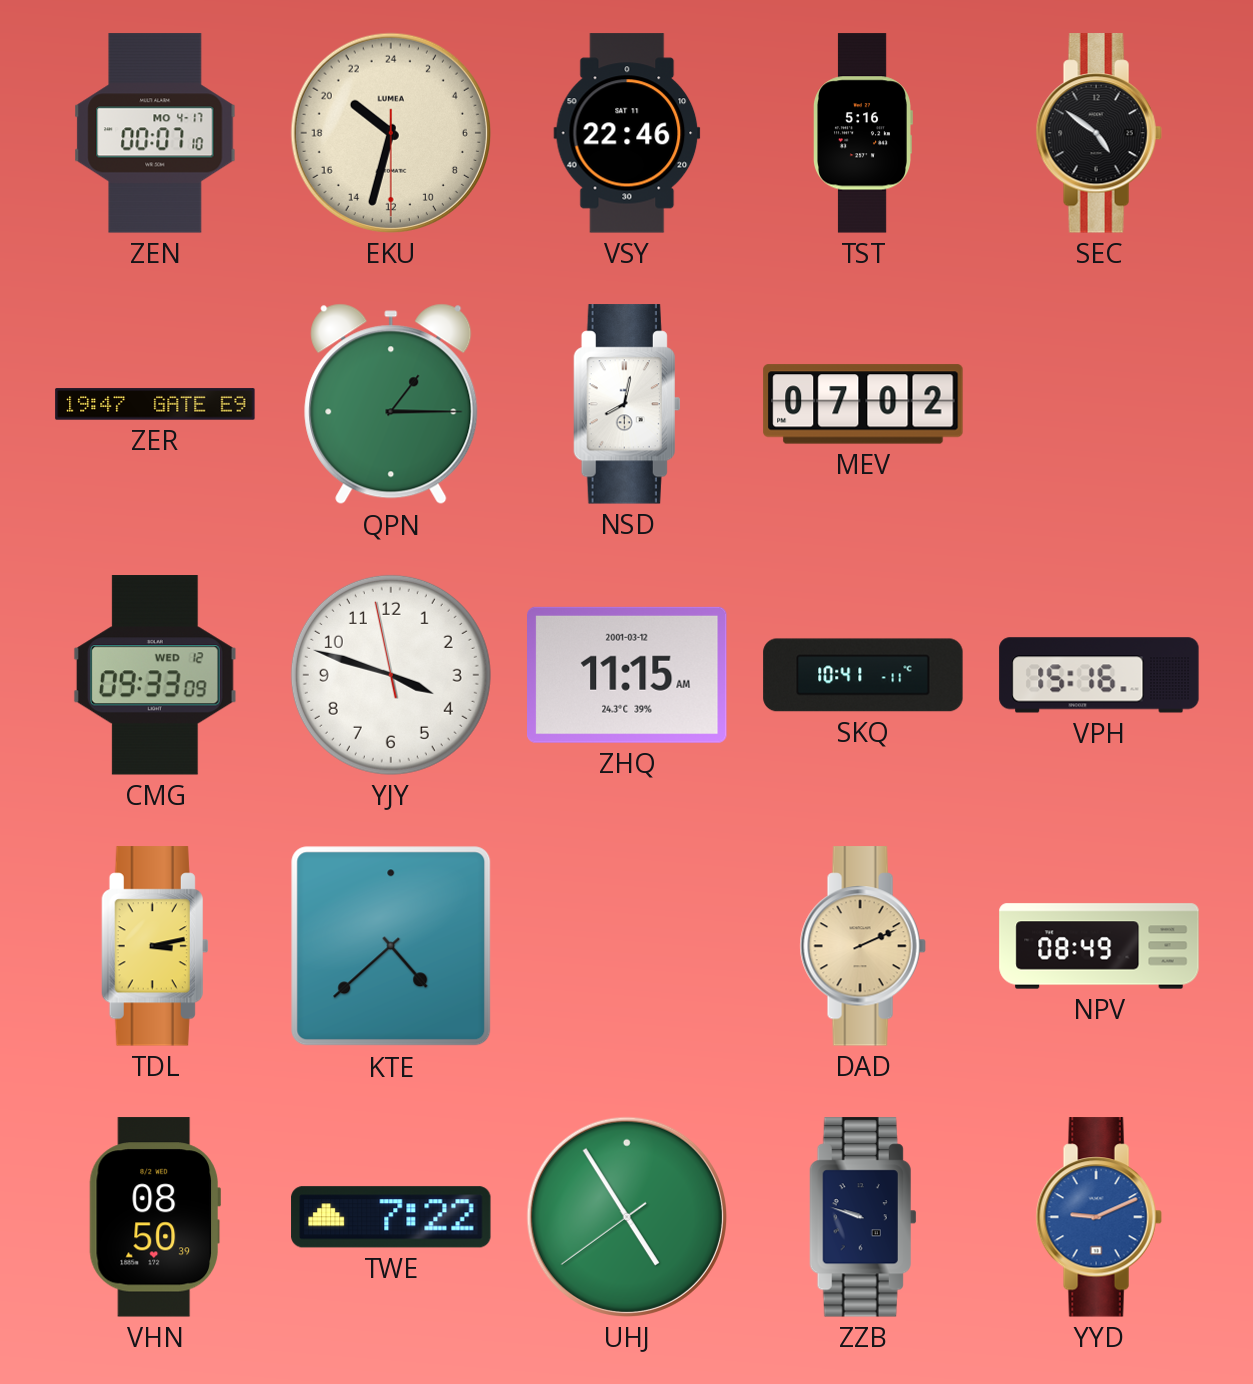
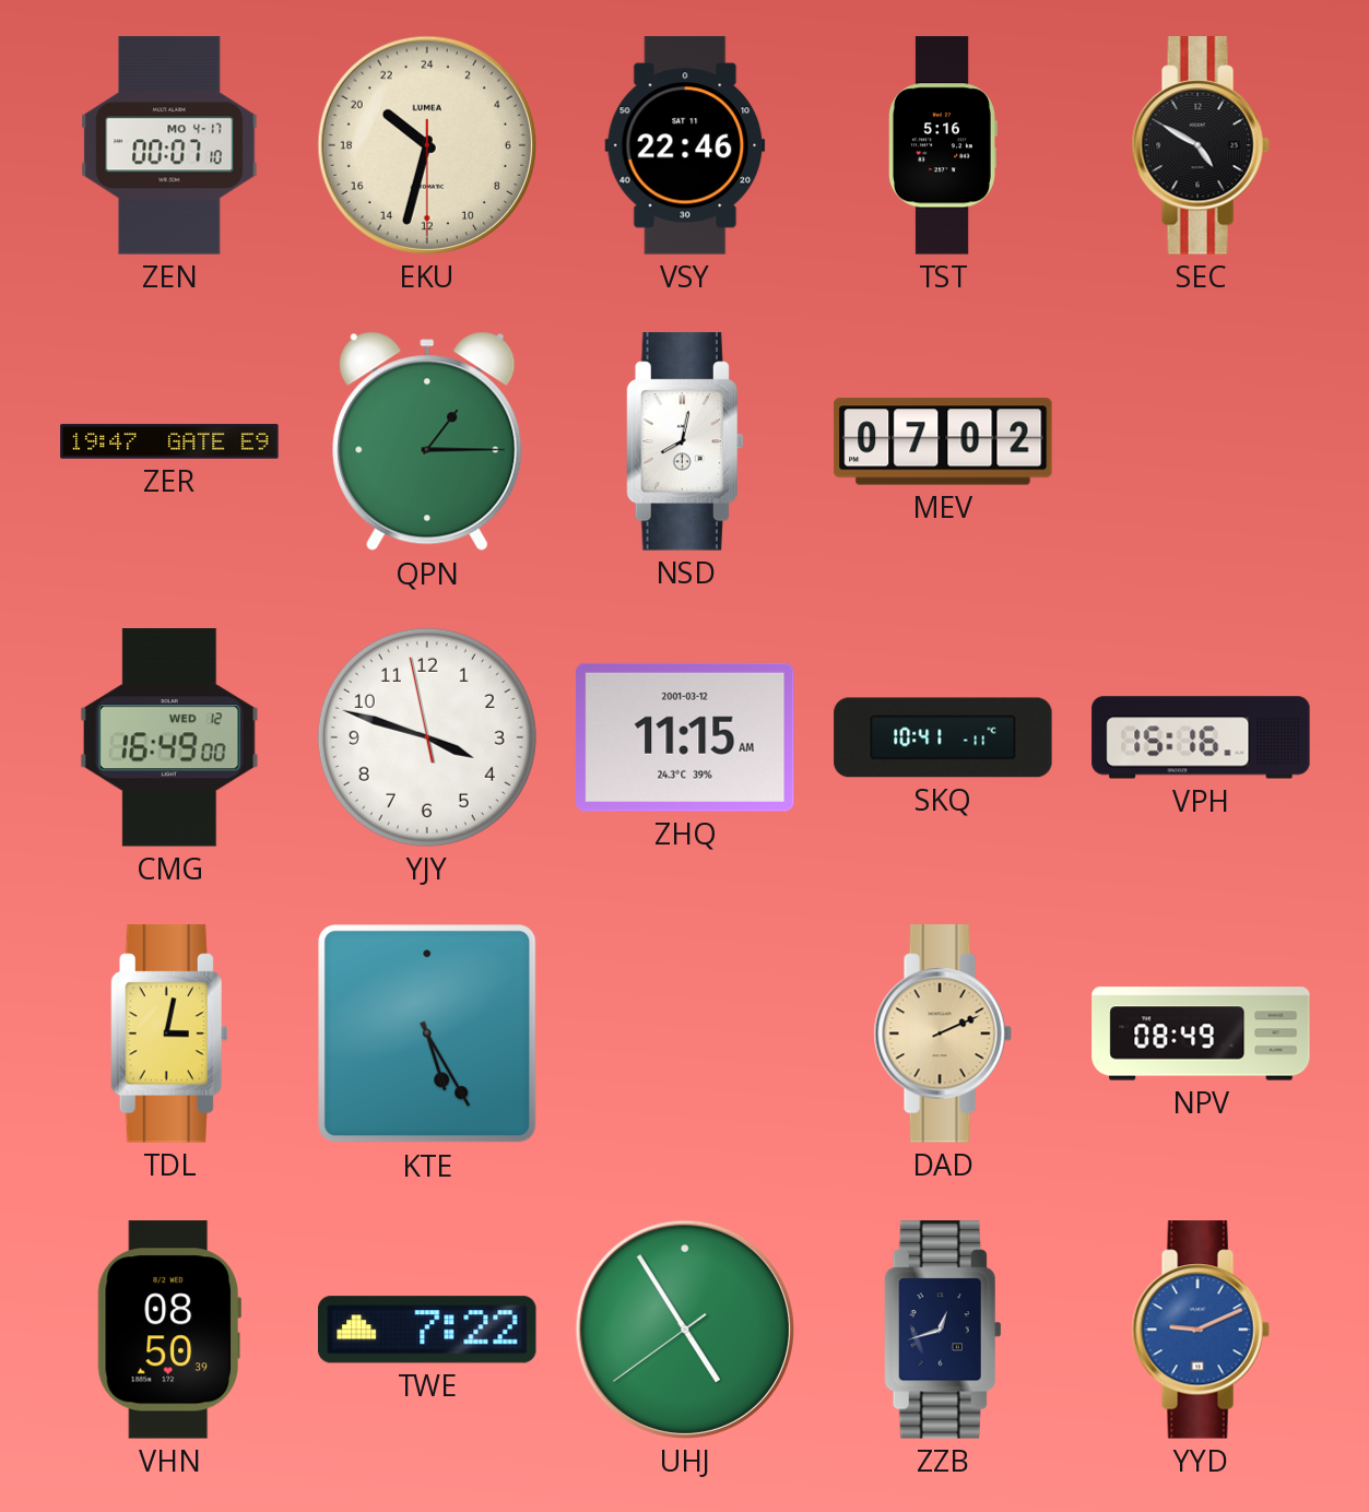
SEC: 4:51 -> 4:50 (1201, 145)
CMG: 09:33 -> 16:49 (169, 737)
TDL: 3:13 -> 3:02 (169, 1033)
KTE: 4:38 -> 5:25 (427, 1033)
ZZB: 9:48 -> 12:42 (943, 1330)
